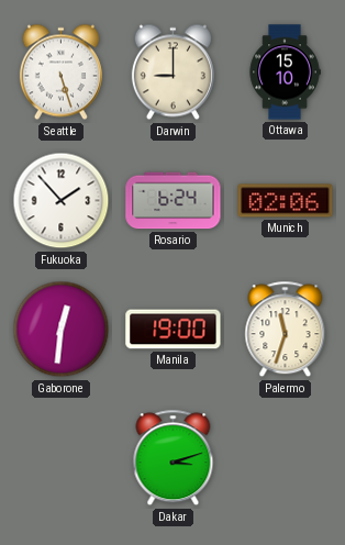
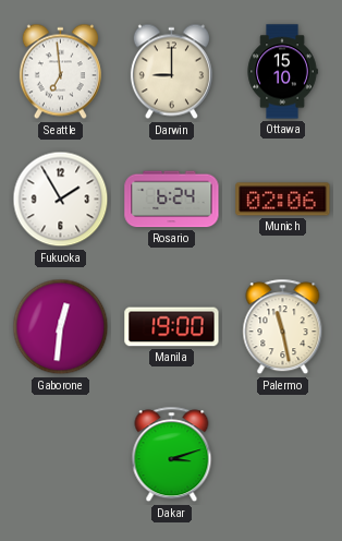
Seattle: 5:27 -> 6:59 (60, 72)
Fukuoka: 1:53 -> 1:55 (61, 200)
Palermo: 11:33 -> 11:28 (283, 327)
